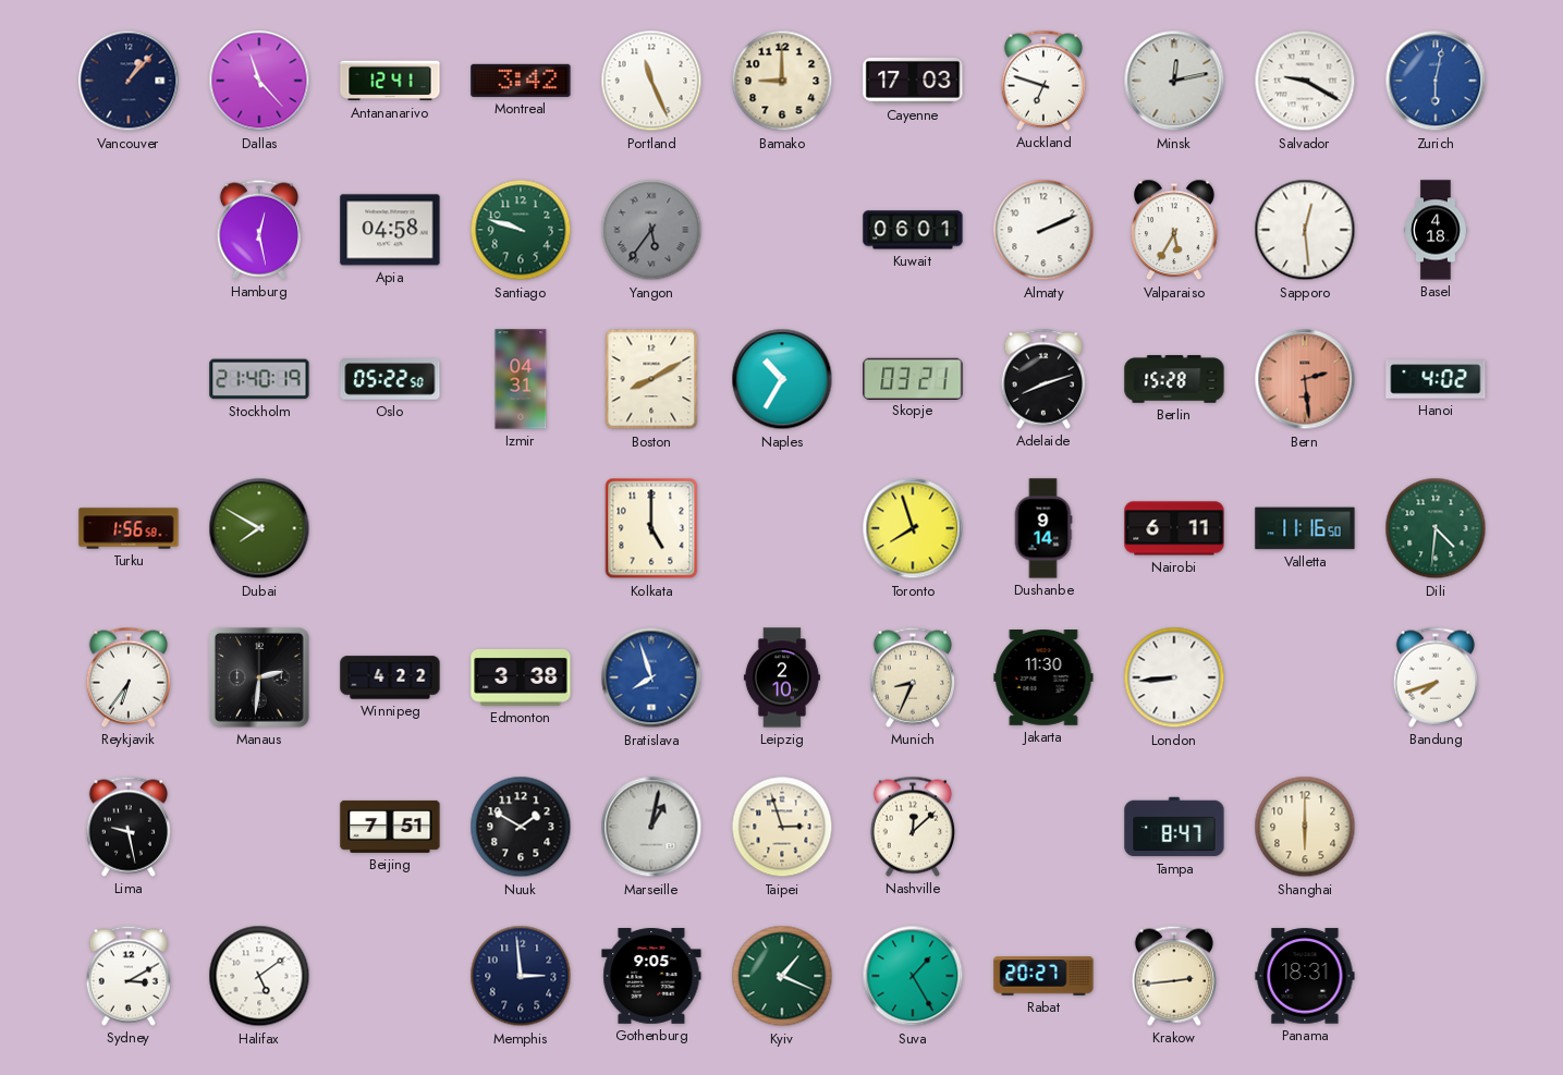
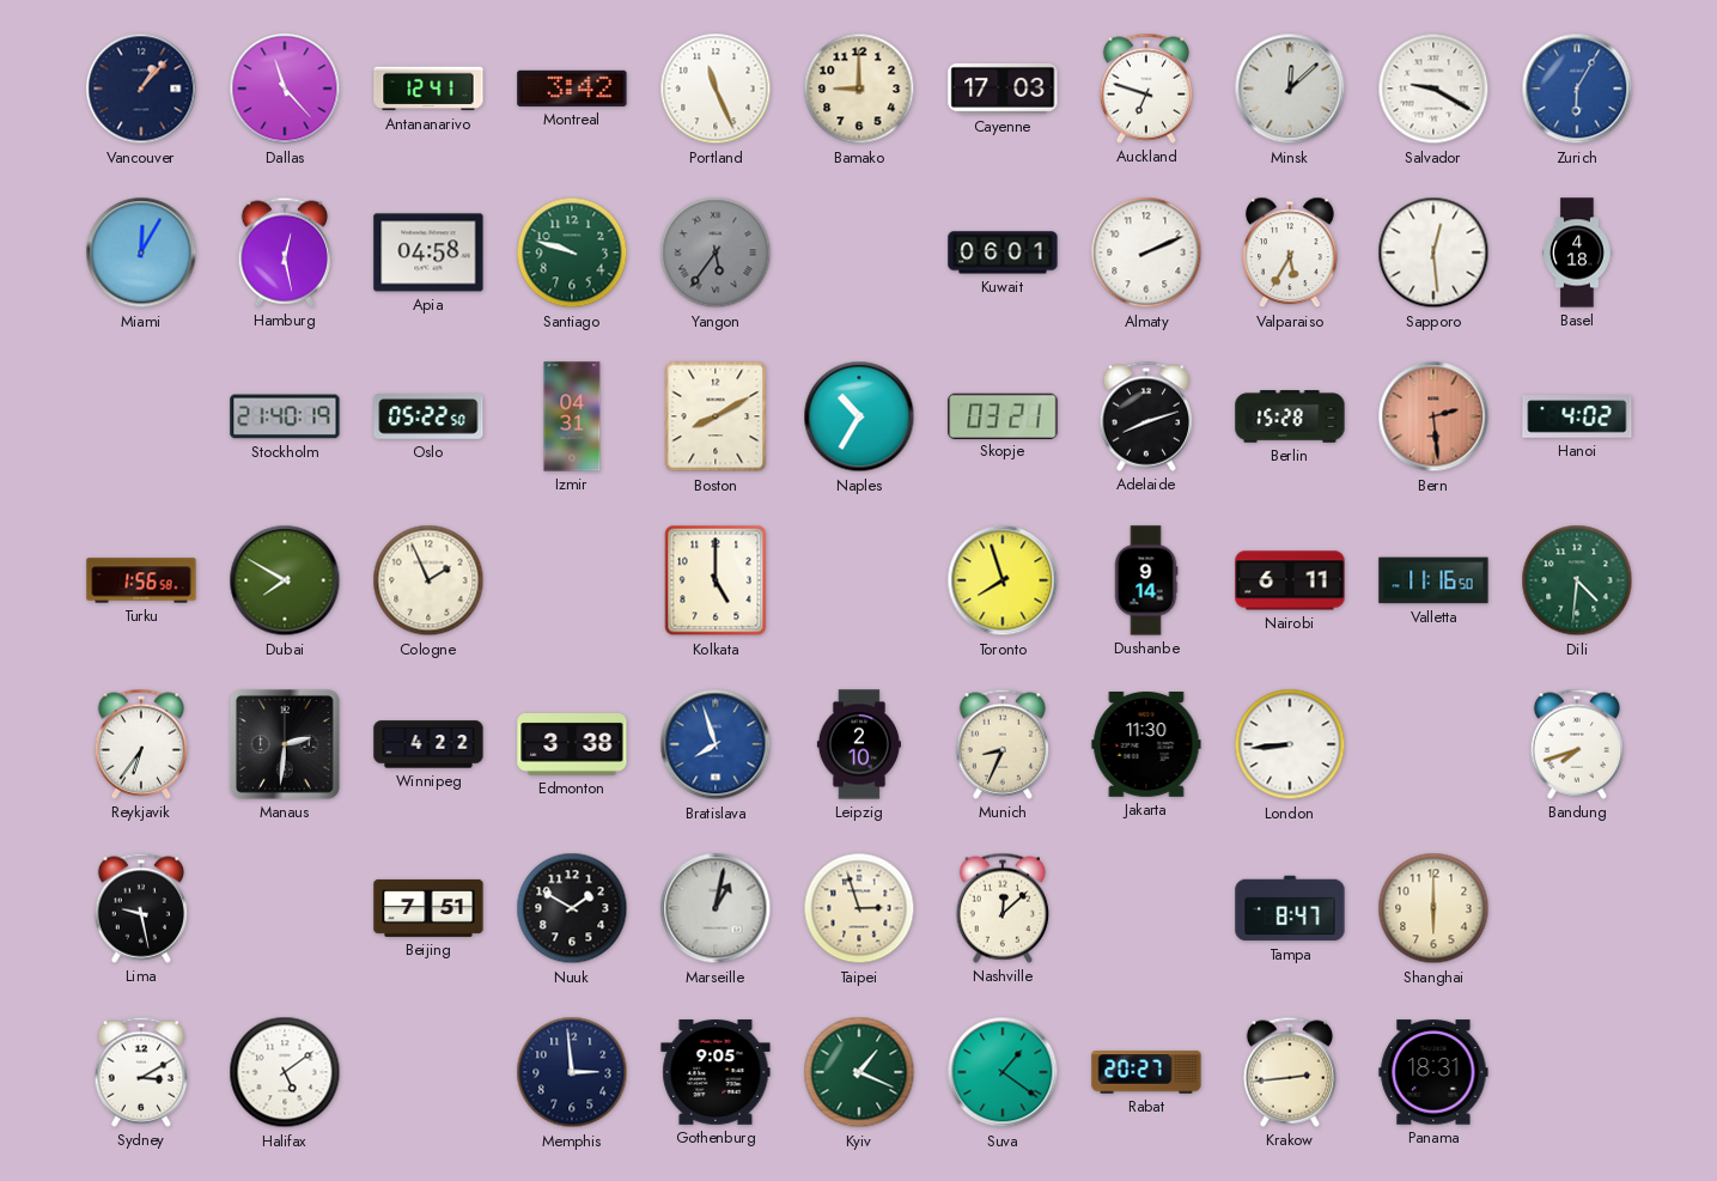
Minsk: 12:13 -> 12:08 (1290, 89)
Zurich: 6:02 -> 6:05 (1577, 89)
Miami: none -> 12:05 (141, 252)
Cologne: none -> 1:56 (428, 580)
Suva: 1:25 -> 1:21 (1003, 1072)
